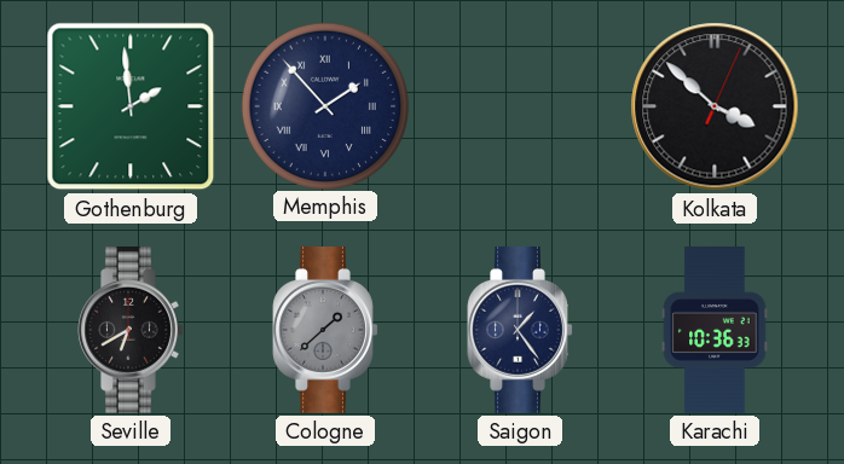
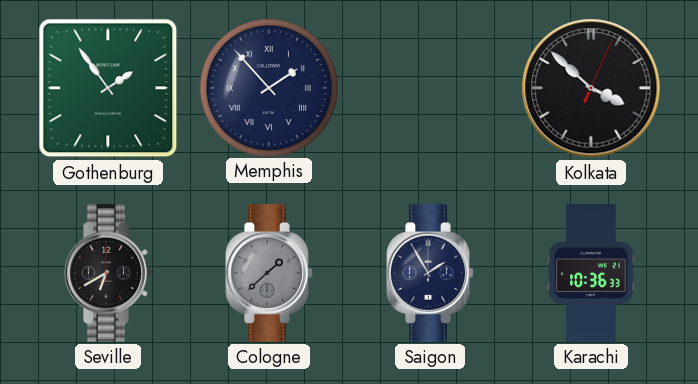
Gothenburg: 1:59 -> 1:54 (108, 88)
Saigon: 1:24 -> 1:55 (430, 274)
